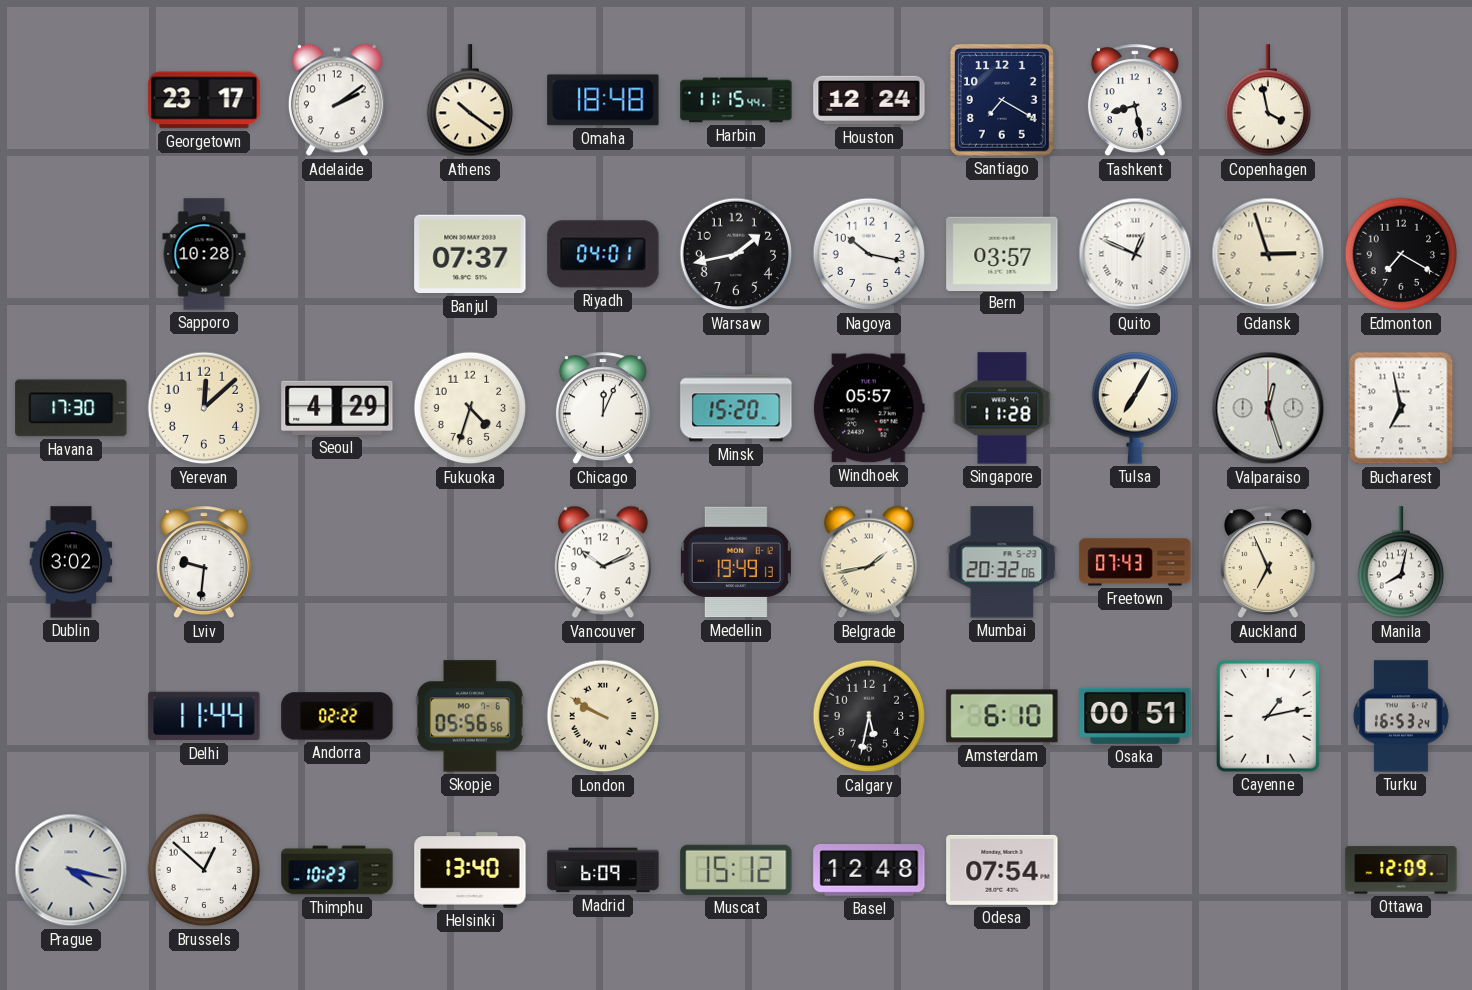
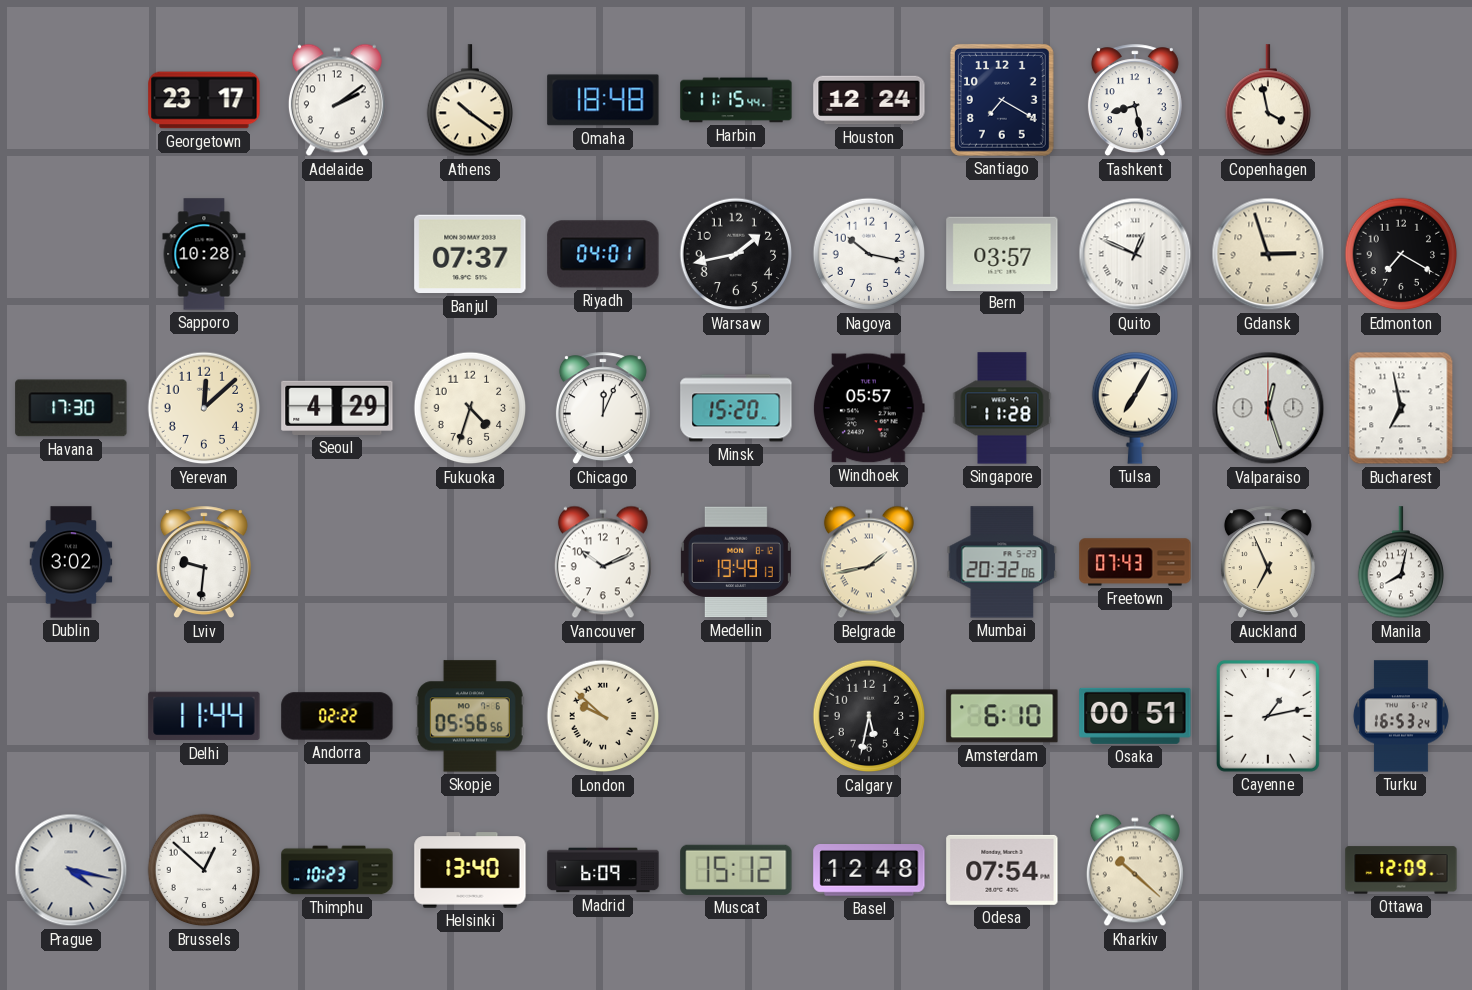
London: 9:50 -> 9:52 (603, 716)
Kharkiv: none -> 10:22 (1135, 870)
